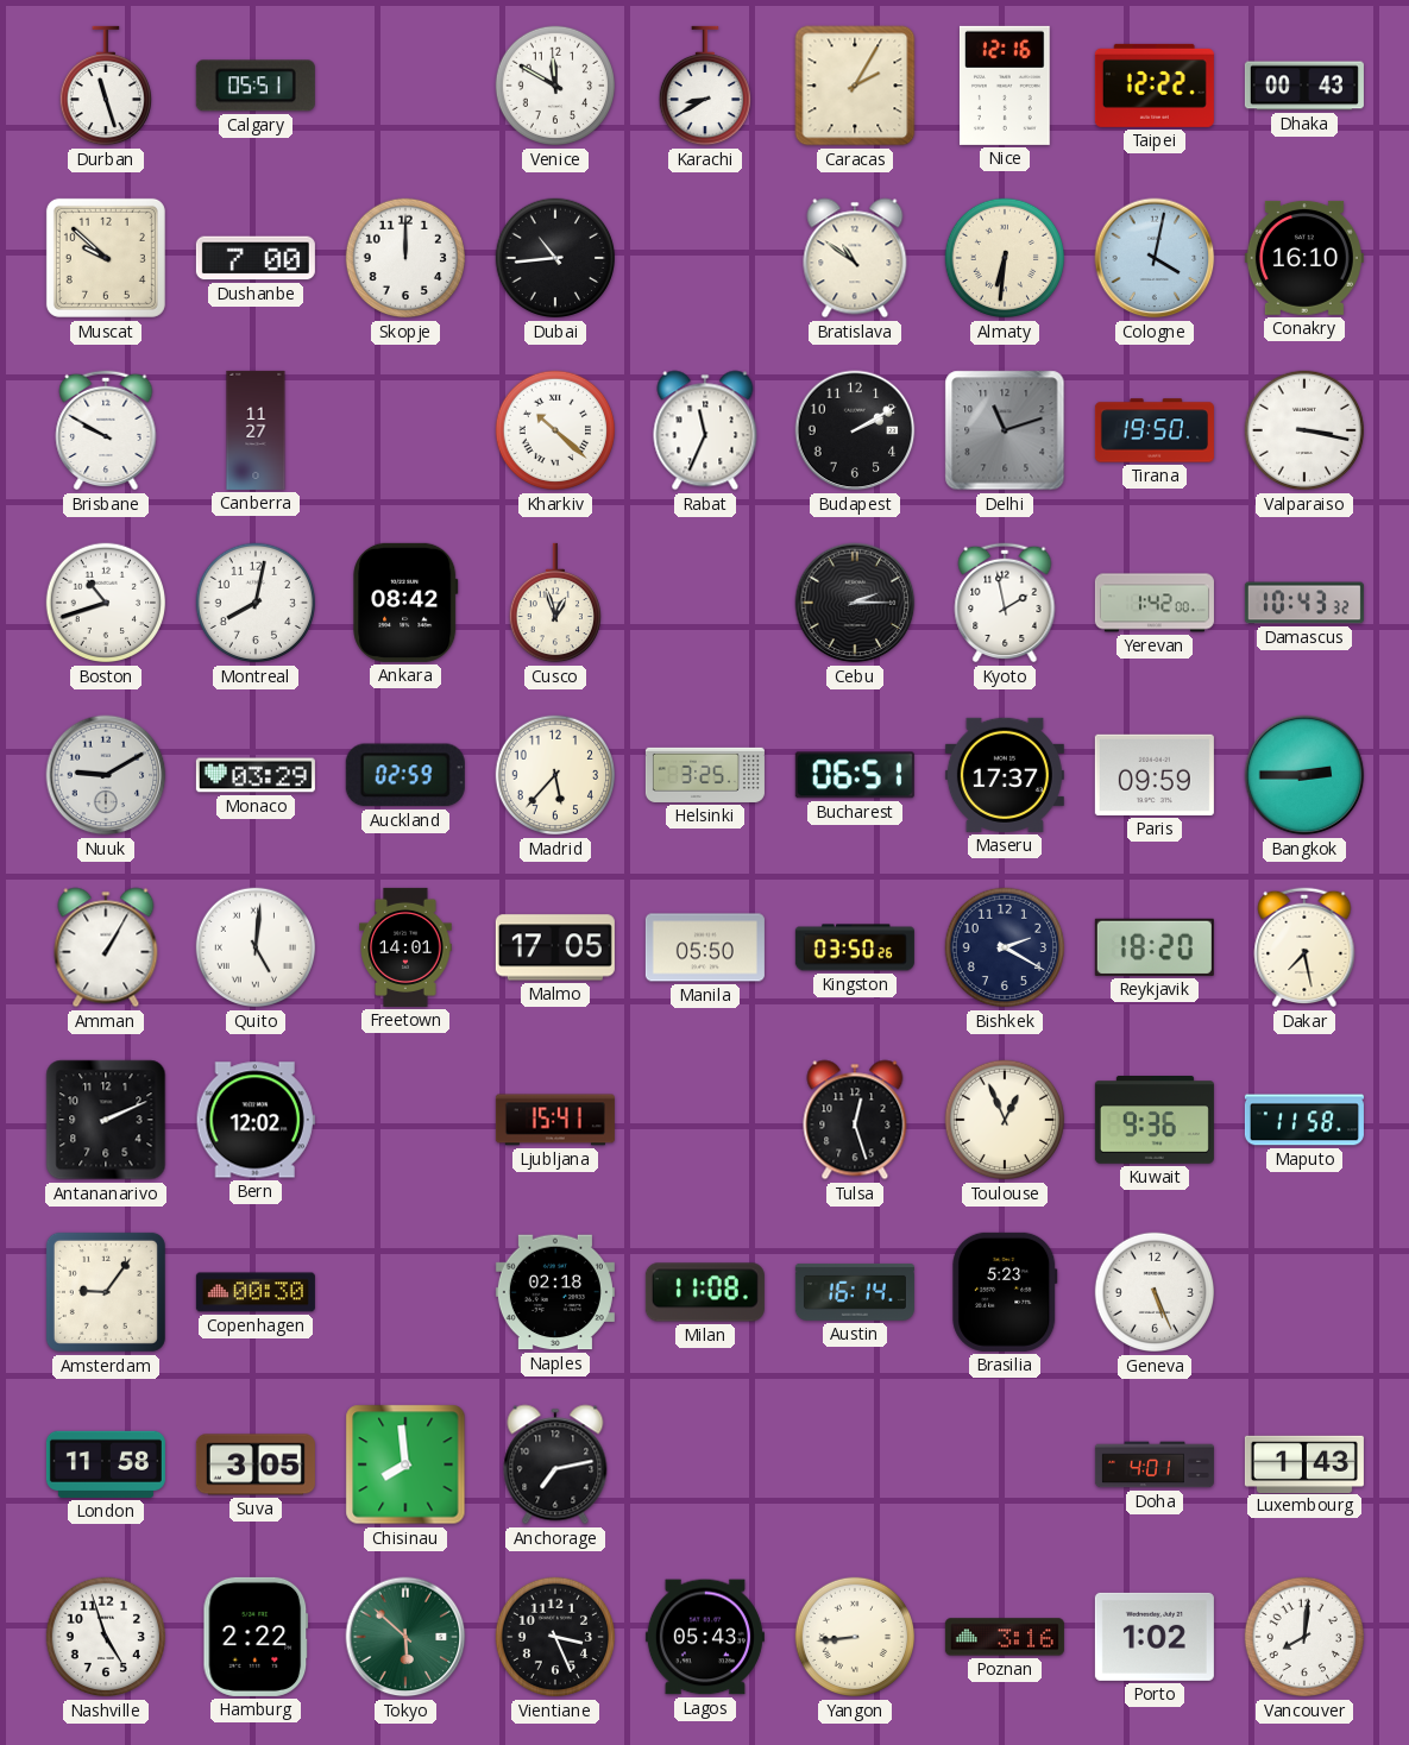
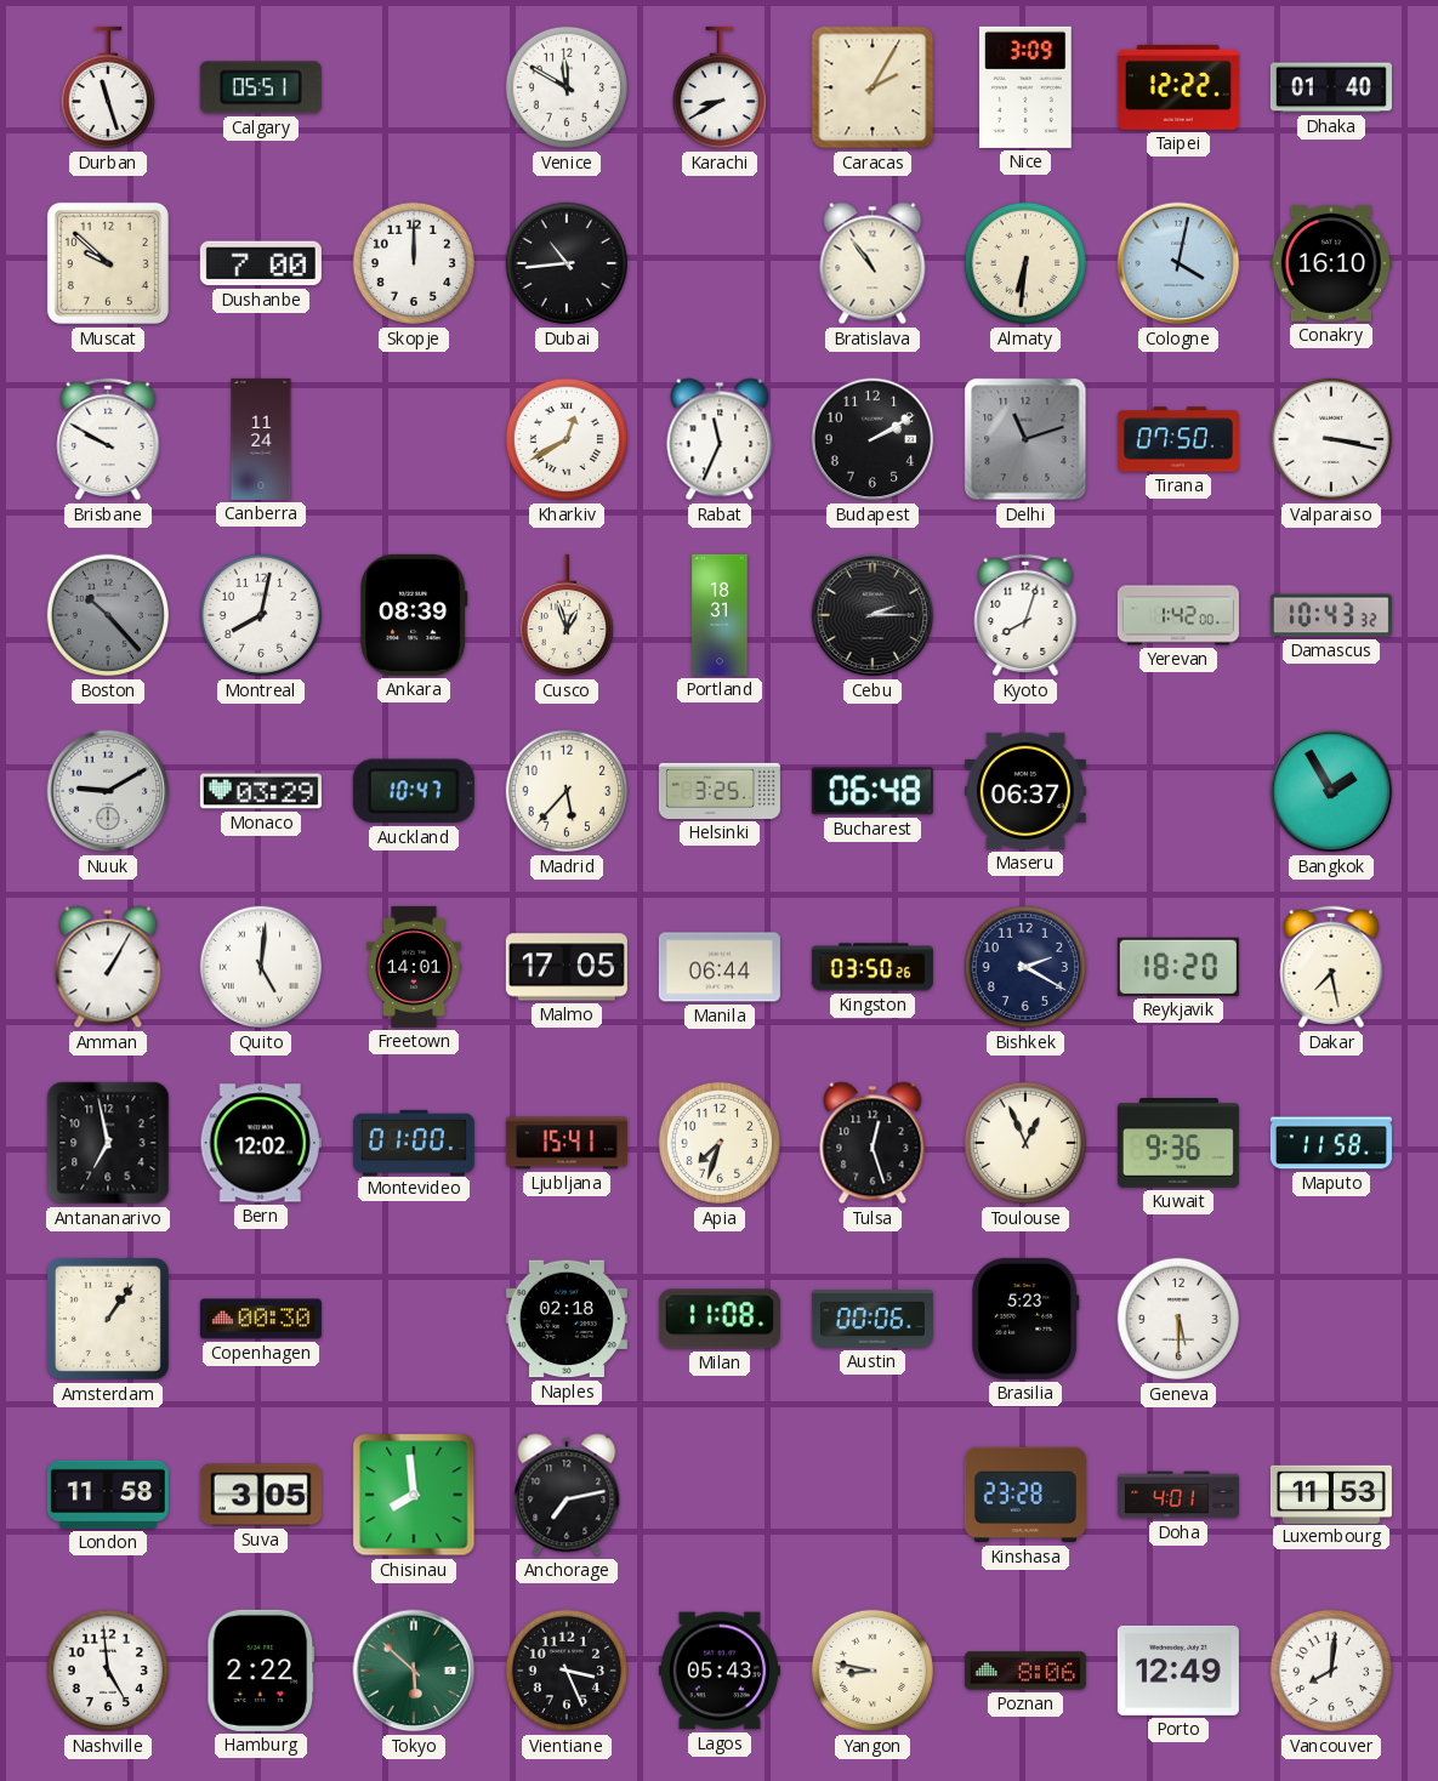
Nice: 12:16 -> 3:09 (1025, 87)
Dhaka: 00:43 -> 01:40 (1331, 87)
Bratislava: 10:51 -> 10:54 (873, 263)
Canberra: 11:27 -> 11:24 (261, 439)
Kharkiv: 10:22 -> 12:40 (567, 439)
Tirana: 19:50 -> 07:50 (1178, 439)
Boston: 10:42 -> 10:23 (108, 615)
Boston dial: white -> grey (108, 615)
Ankara: 08:42 -> 08:39 (414, 615)
Portland: none -> 18:31 (720, 615)
Kyoto: 1:58 -> 8:03 (1025, 615)
Auckland: 02:59 -> 10:47 (414, 791)
Bucharest: 06:51 -> 06:48 (873, 791)
Maseru: 17:37 -> 06:37 (1025, 791)
Paris: 09:59 -> none (1155, 775)
Bangkok: 2:45 -> 1:55 (1331, 791)
Manila: 05:50 -> 06:44 (720, 967)
Antananarivo: 2:11 -> 6:58 (108, 1143)
Montevideo: none -> 01:00 (414, 1142)
Apia: none -> 7:33 (720, 1143)
Amsterdam: 9:06 -> 1:06 (108, 1319)
Austin: 16:14 -> 00:06 (873, 1319)
Geneva: 5:26 -> 5:30 (1178, 1319)
Kinshasa: none -> 23:28 (1025, 1495)
Luxembourg: 1:43 -> 11:53 (1331, 1493)
Nashville: 4:57 -> 4:59 (108, 1671)
Yangon: 8:44 -> 8:47 (873, 1671)
Poznan: 3:16 -> 8:06 (1025, 1671)
Porto: 1:02 -> 12:49 (1178, 1671)
